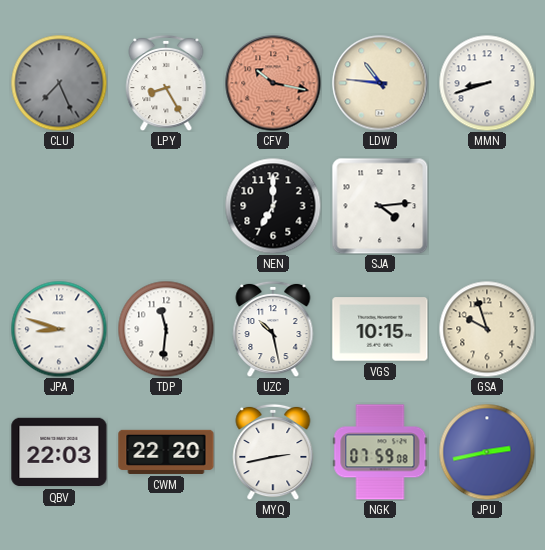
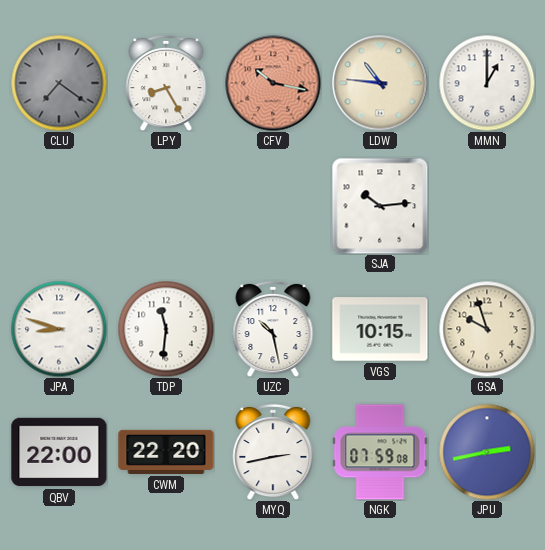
CLU: 7:26 -> 7:21 (59, 83)
MMN: 8:42 -> 1:00 (487, 83)
NEN: 7:00 -> none (273, 206)
SJA: 4:14 -> 10:14 (380, 206)
QBV: 22:03 -> 22:00 (59, 452)
